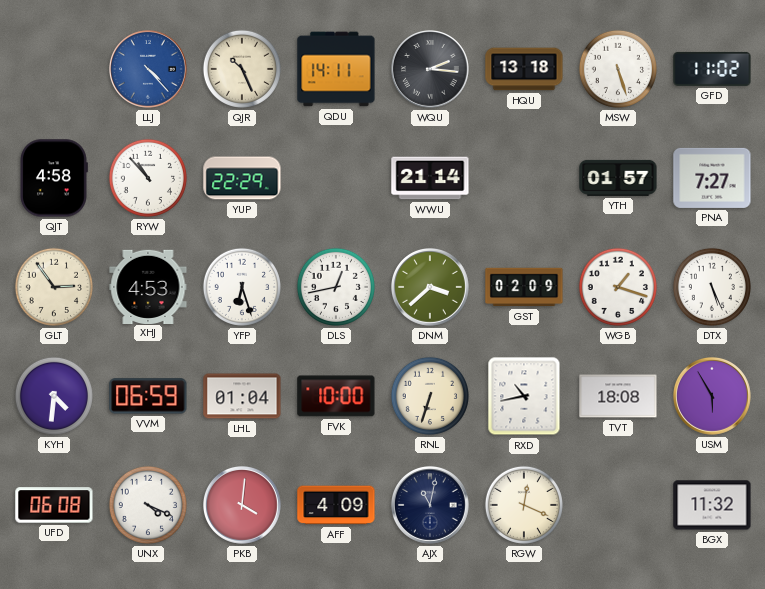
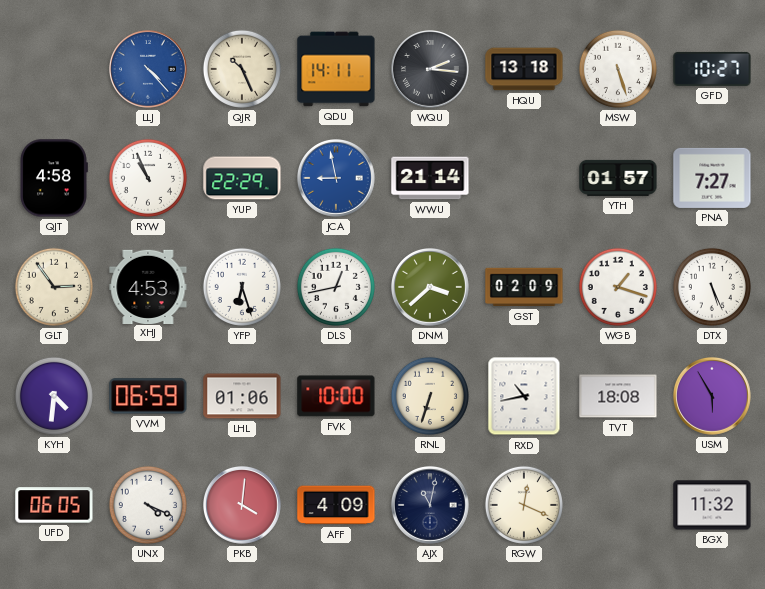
GFD: 11:02 -> 10:27 (712, 69)
RYW: 10:53 -> 10:56 (148, 178)
JCA: none -> 8:58 (337, 179)
LHL: 01:04 -> 01:06 (242, 396)
UFD: 06:08 -> 06:05 (54, 505)
